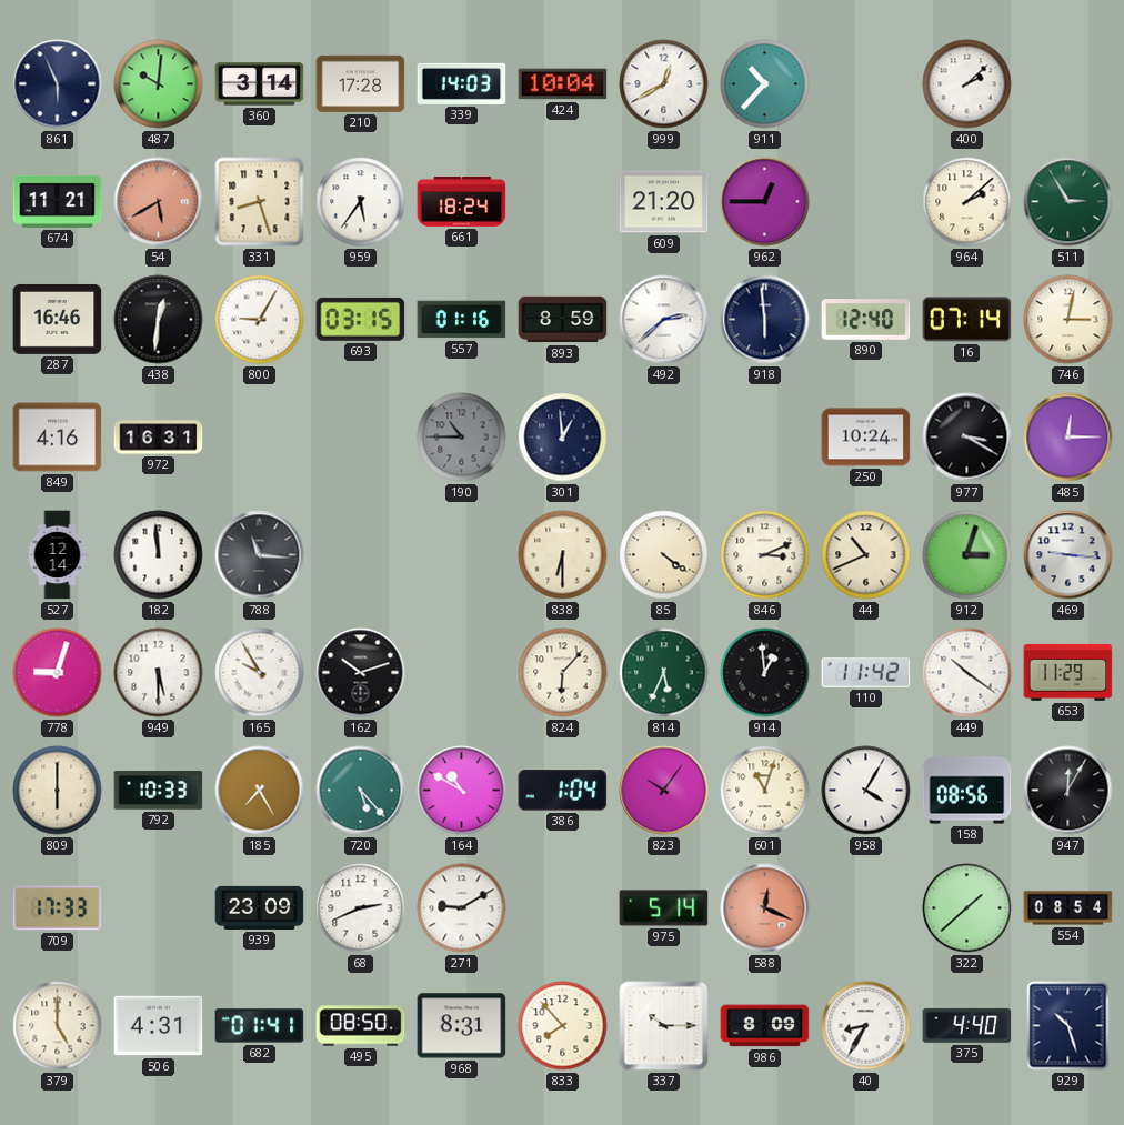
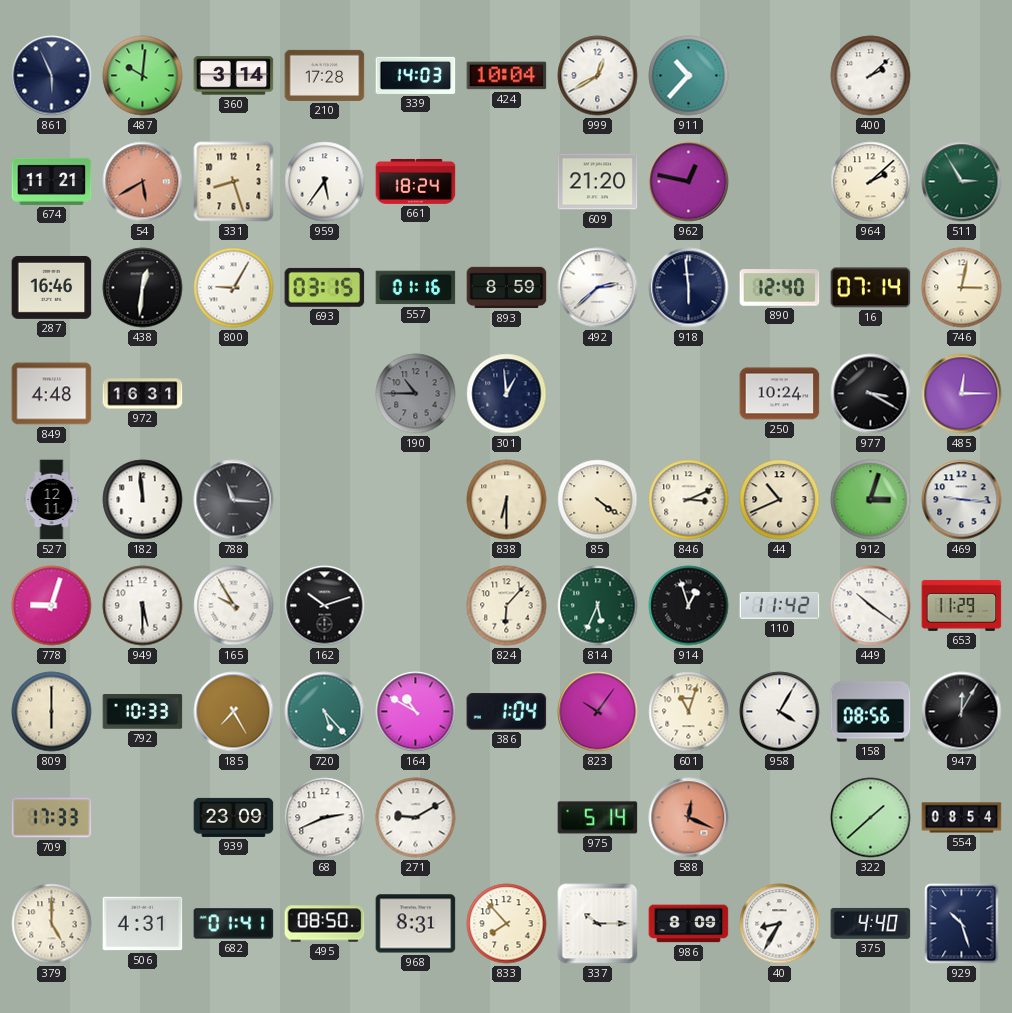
962: 12:45 -> 12:47 (689, 182)
849: 4:16 -> 4:48 (52, 394)
527: 12:14 -> 12:11 (52, 500)
914: 12:59 -> 12:57 (689, 606)
